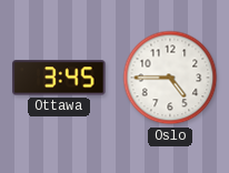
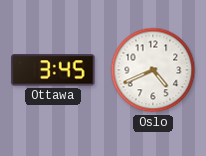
Oslo: 4:45 -> 4:41 (153, 70)
